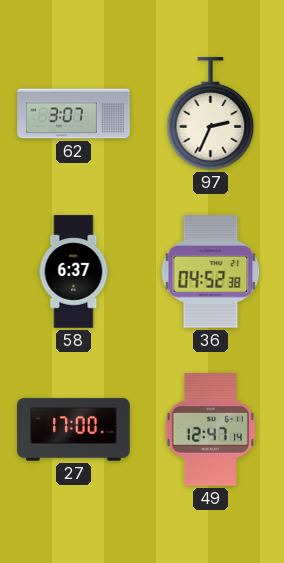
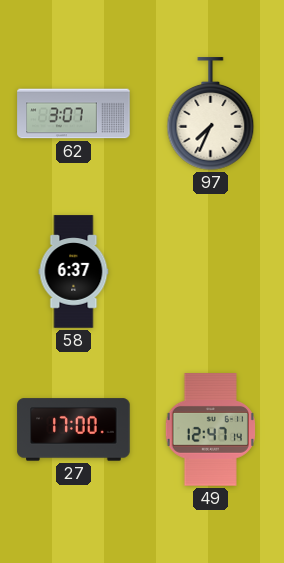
97: 2:34 -> 7:34 (211, 114)
36: 04:52 -> none (211, 272)
